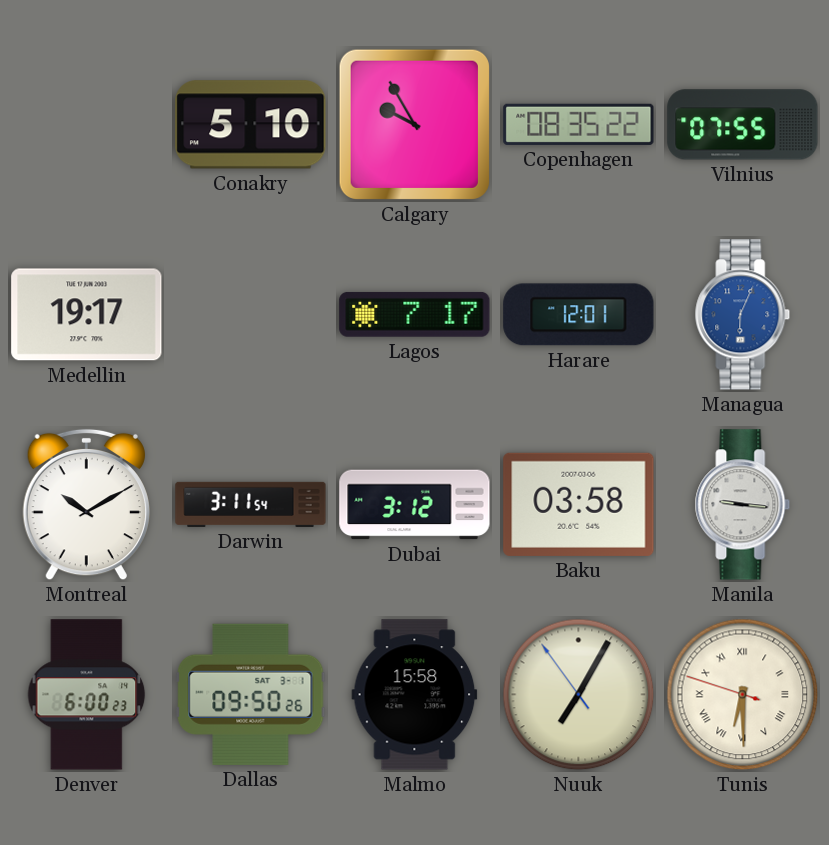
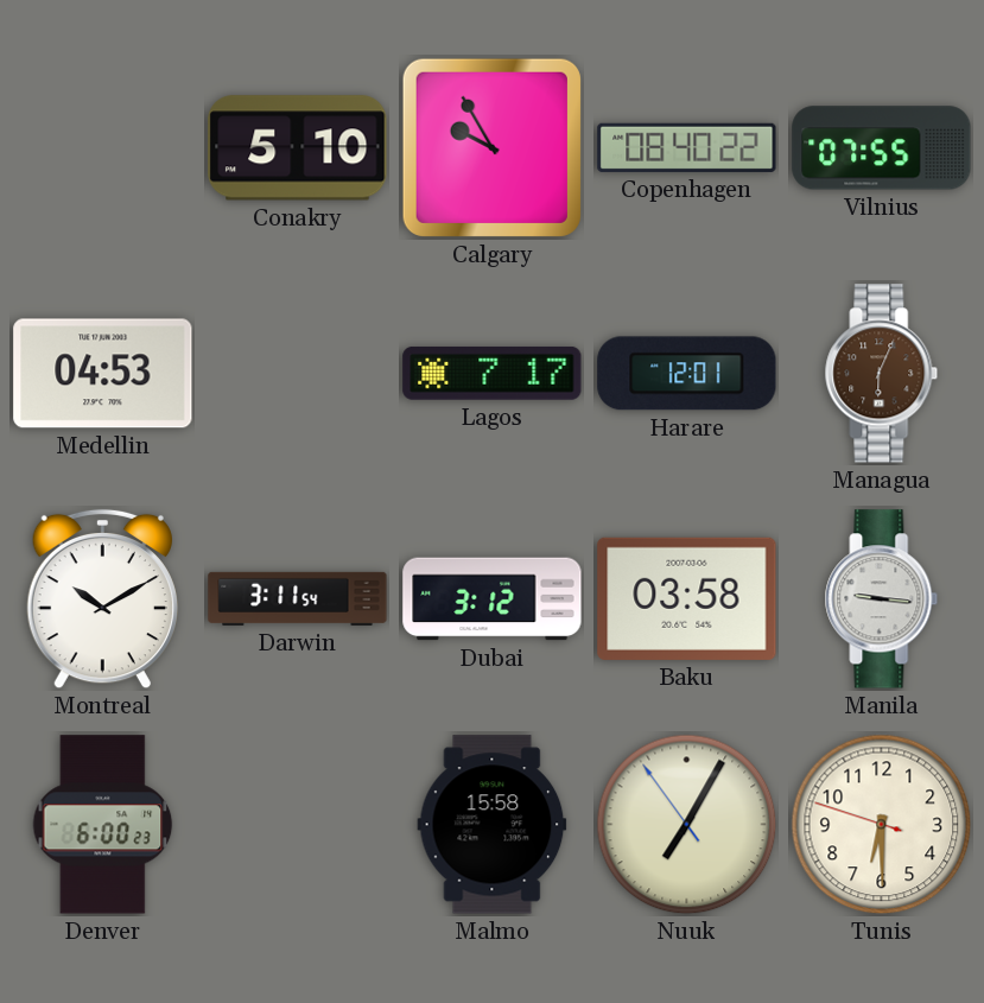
Copenhagen: 08:35 -> 08:40 (687, 147)
Medellin: 19:17 -> 04:53 (103, 374)
Managua dial: blue -> brown (882, 374)
Dallas: 09:50 -> none (251, 694)
Tunis numerals: Roman -> Arabic (882, 825)
